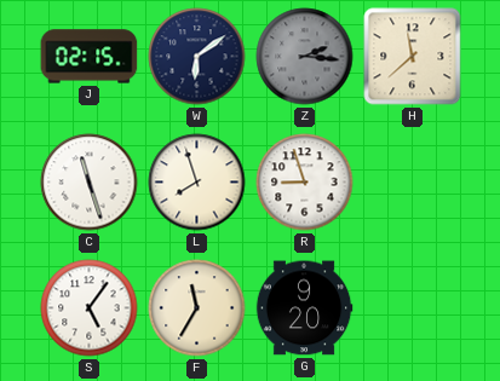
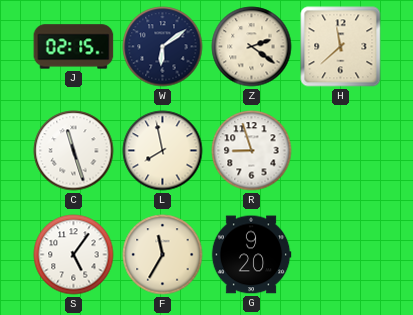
Z: 2:16 -> 2:21 (252, 47)
Z dial: grey -> cream (252, 47)
L: 7:57 -> 7:58 (163, 151)
